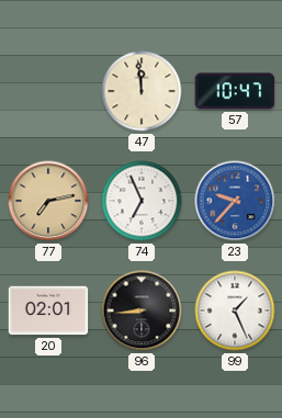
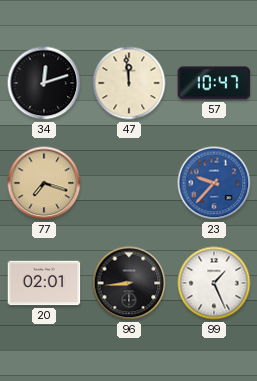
34: none -> 12:12 (44, 83)
77: 7:13 -> 7:18 (44, 183)
74: 6:56 -> none (142, 201)
